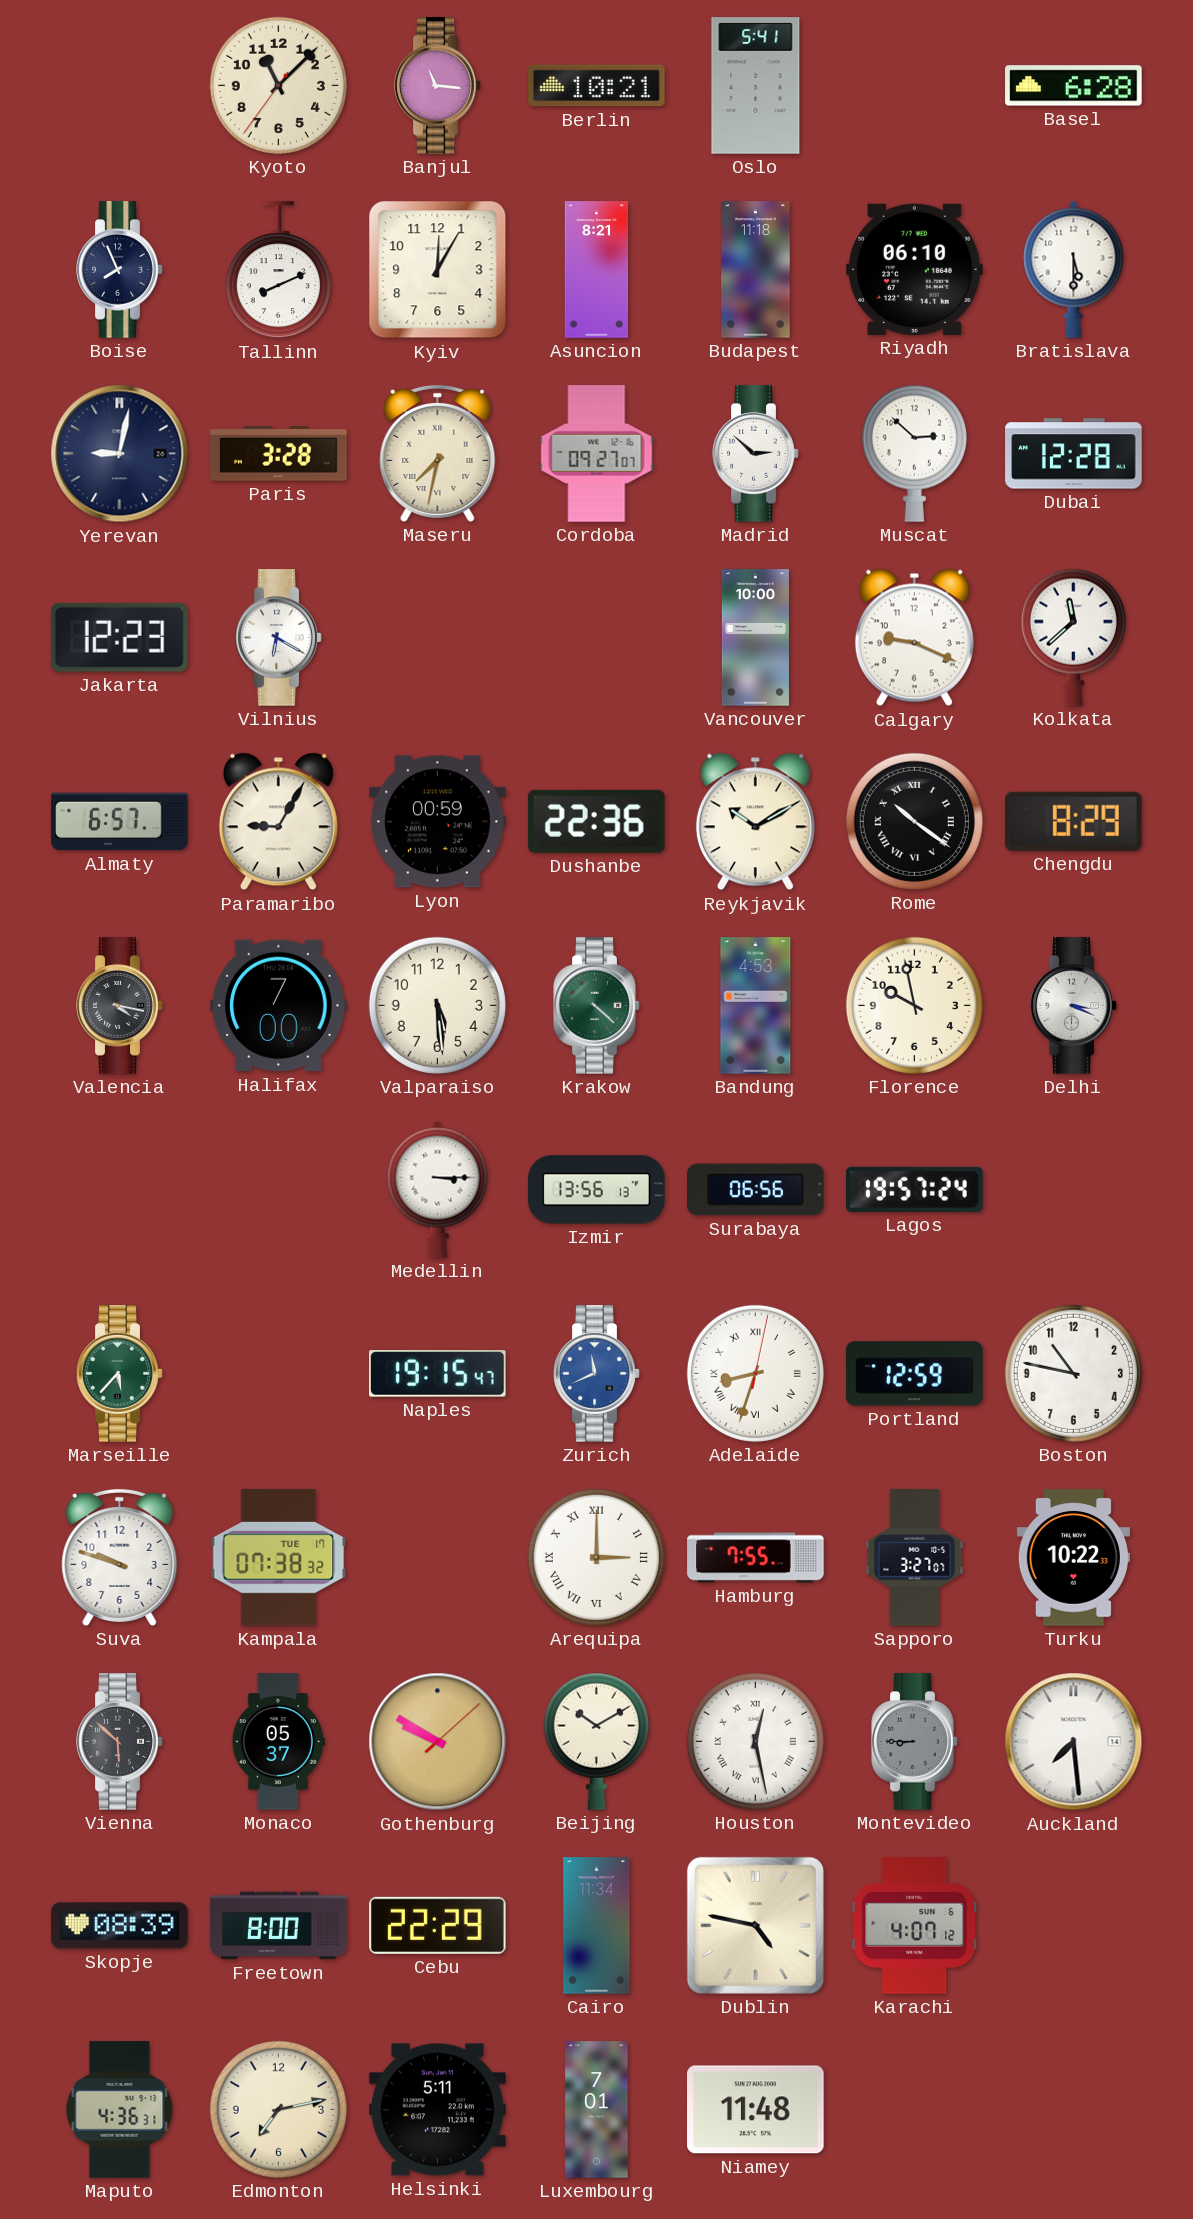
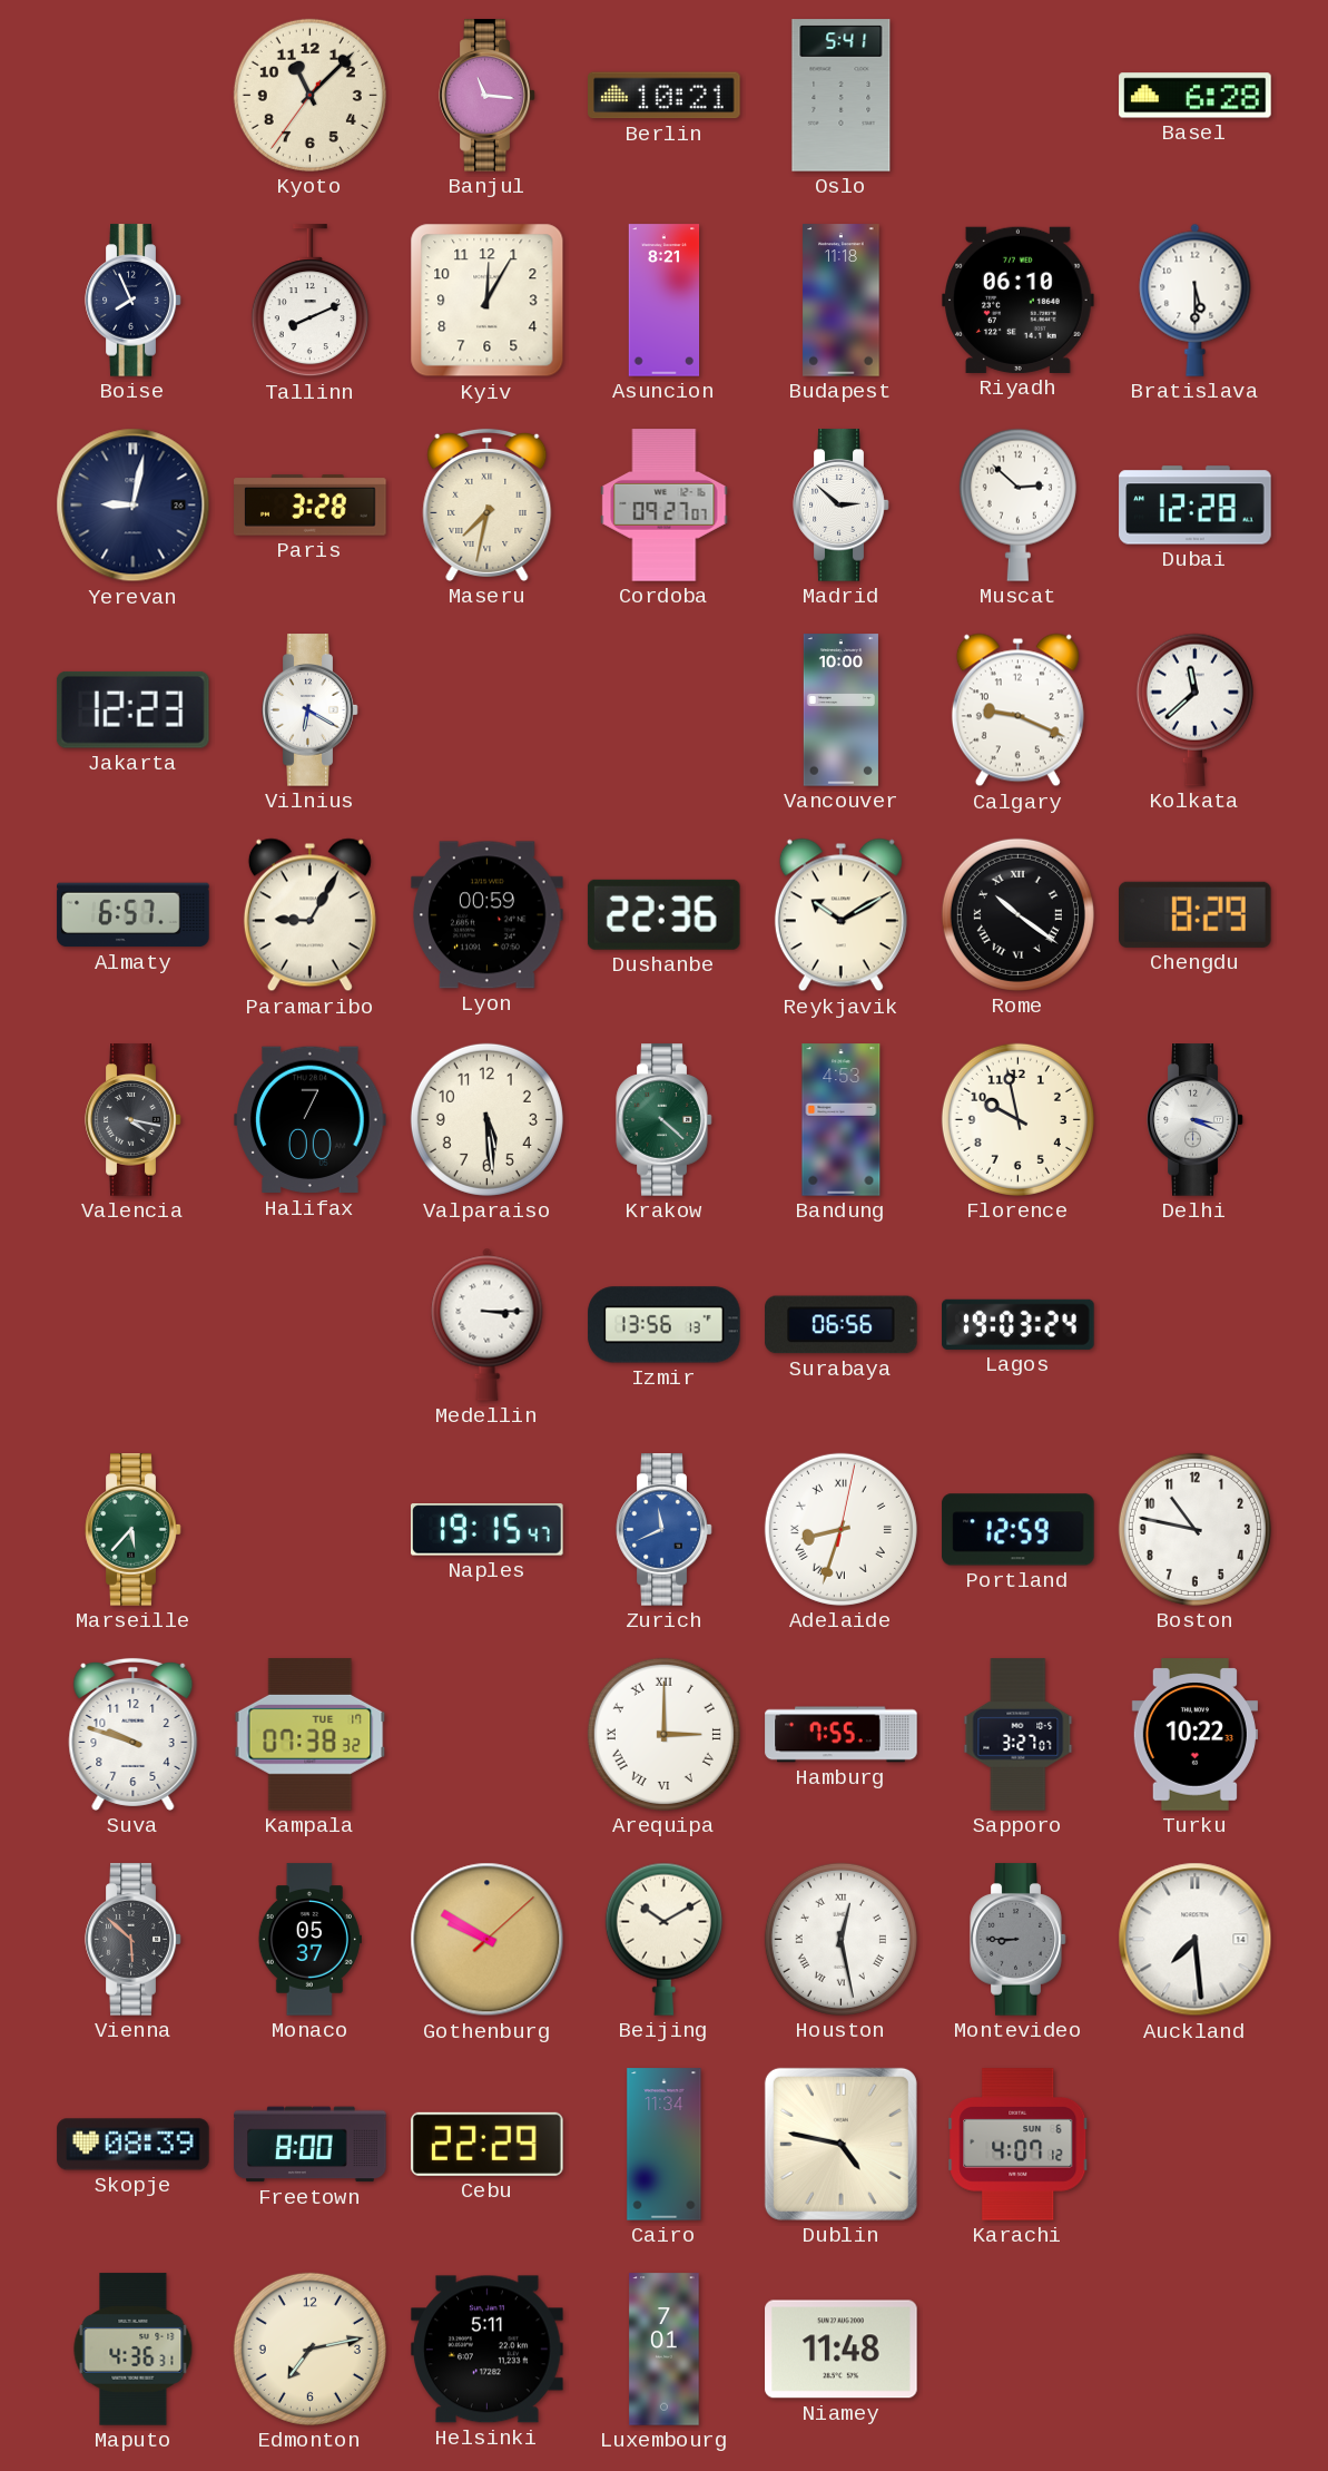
Lagos: 19:57 -> 19:03 (1019, 1324)
